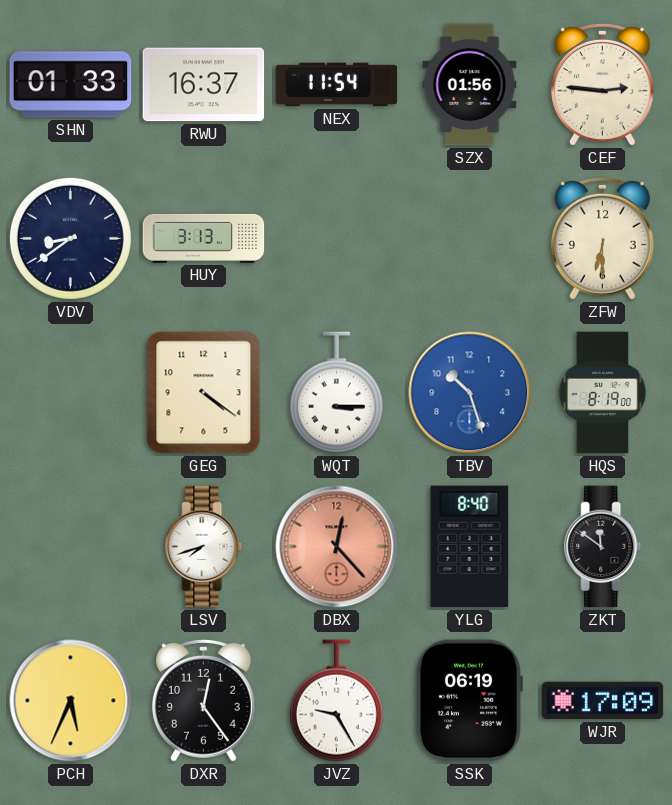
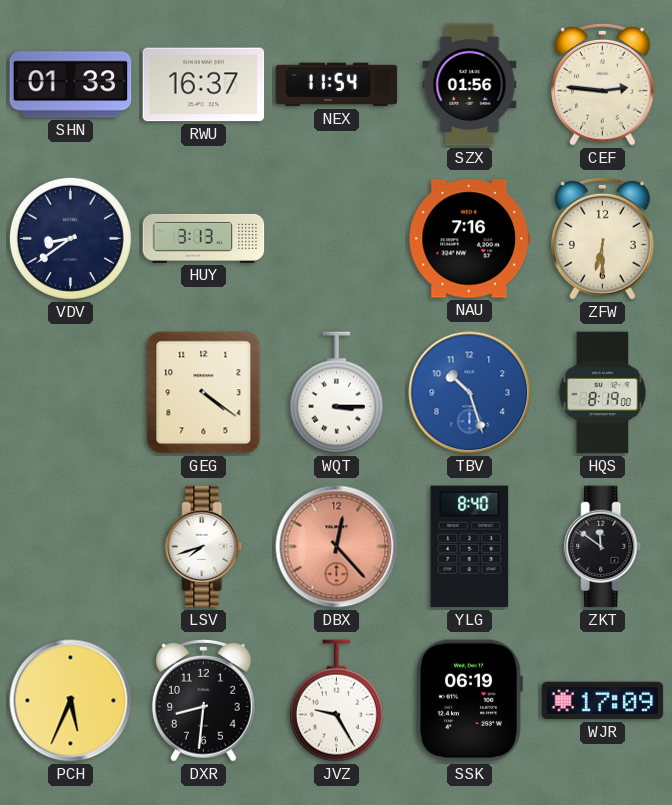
NAU: none -> 7:16 (470, 239)
DXR: 12:24 -> 8:31 (203, 700)
